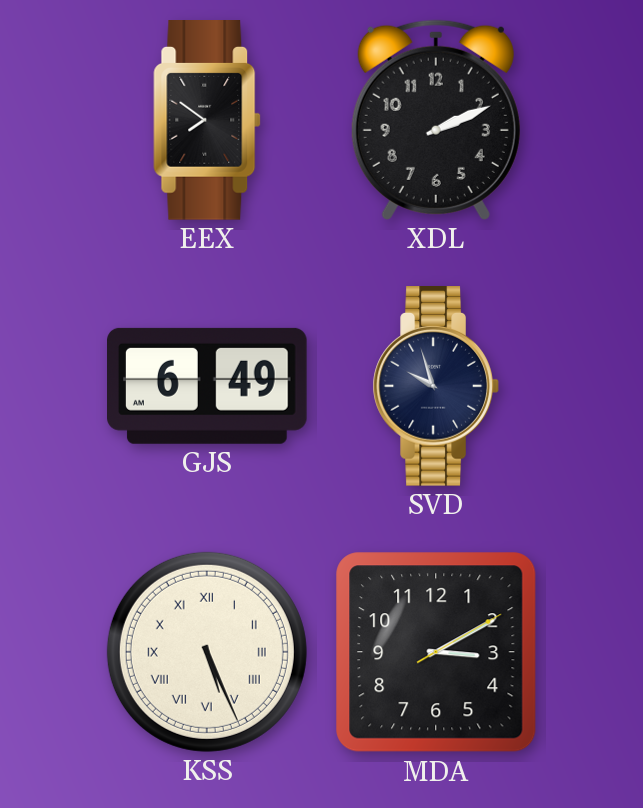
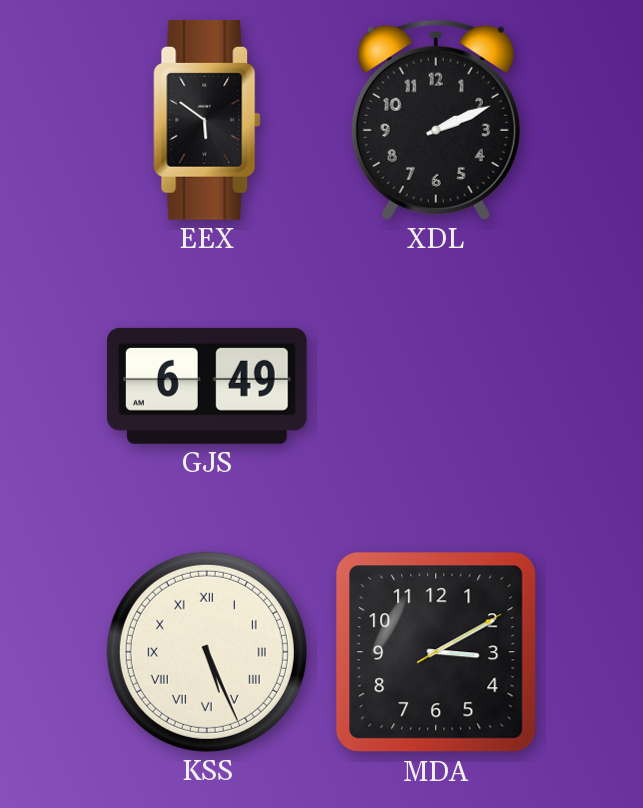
EEX: 7:51 -> 5:51 (207, 121)
SVD: 9:57 -> none (436, 387)
